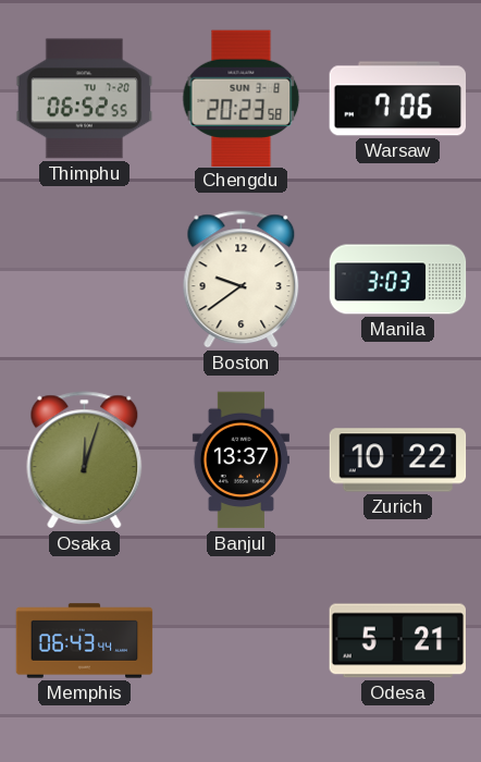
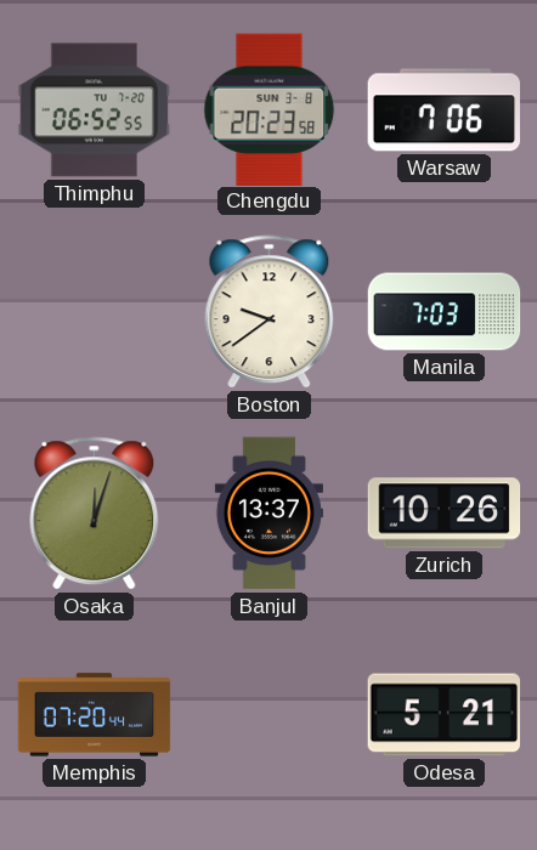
Manila: 3:03 -> 7:03 (445, 312)
Zurich: 10:22 -> 10:26 (445, 514)
Memphis: 06:43 -> 07:20 (95, 715)
